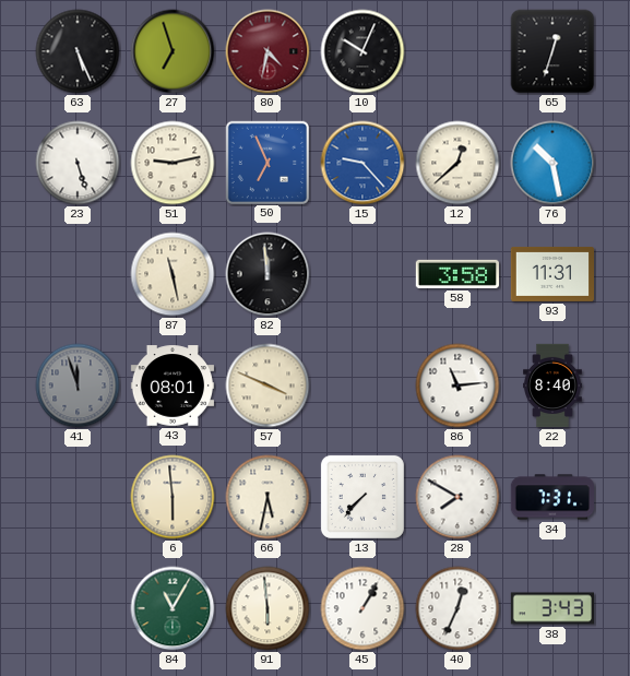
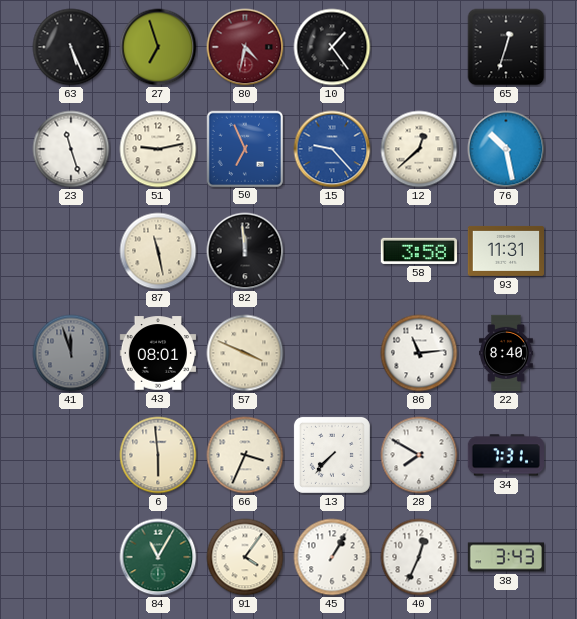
10: 10:04 -> 1:24 (332, 47)
23: 5:27 -> 11:27 (71, 149)
66: 5:32 -> 3:34 (245, 455)
91: 5:59 -> 4:06 (245, 557)
